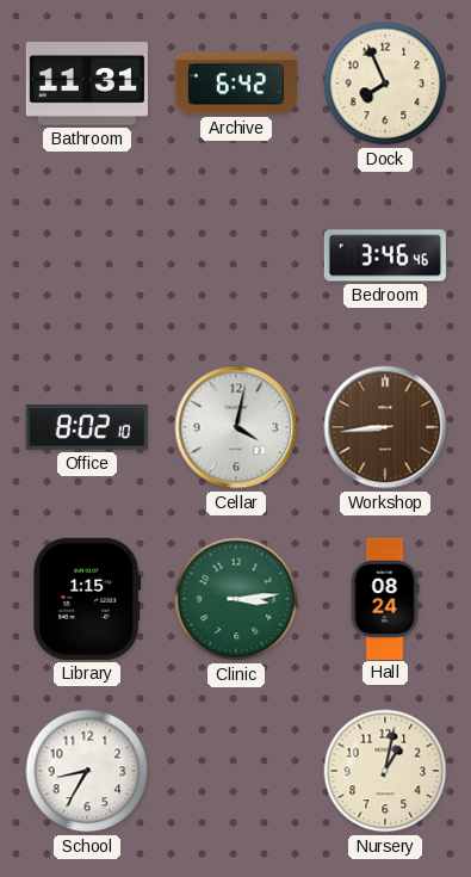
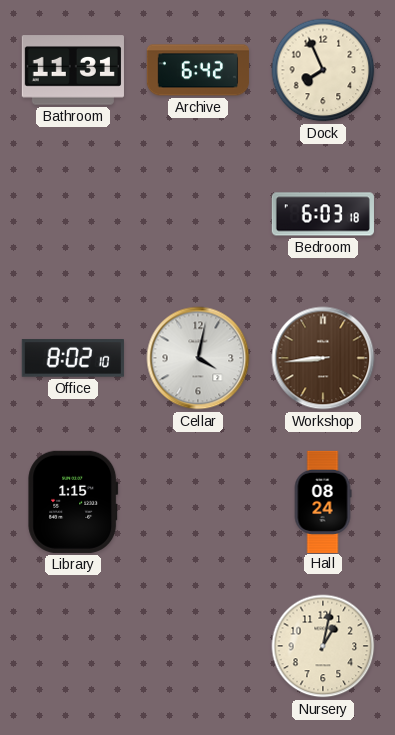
Bedroom: 3:46 -> 6:03 (323, 214)
Clinic: 3:14 -> none (236, 599)
School: 8:35 -> none (87, 771)
